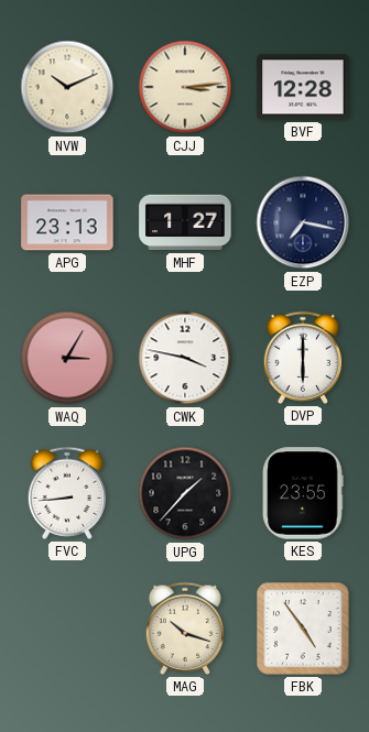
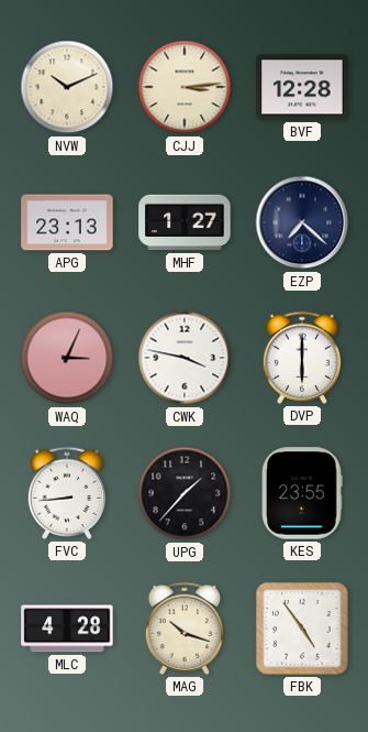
EZP: 7:17 -> 7:22 (302, 222)
WAQ: 3:05 -> 3:04 (67, 358)
MLC: none -> 4:28 (67, 629)
